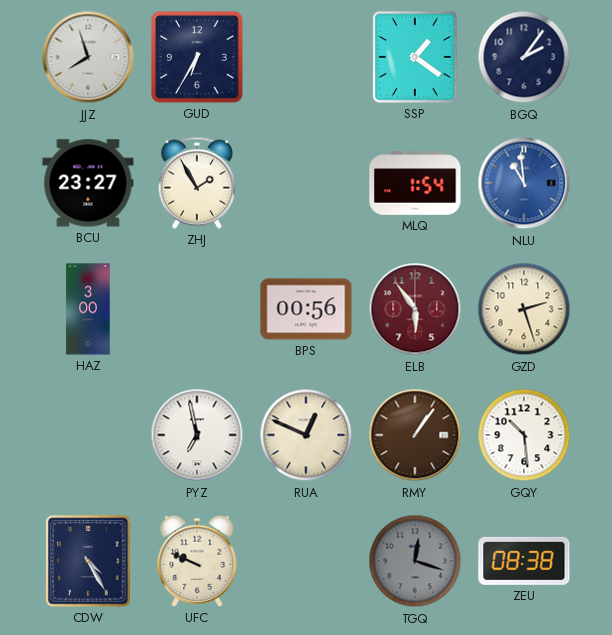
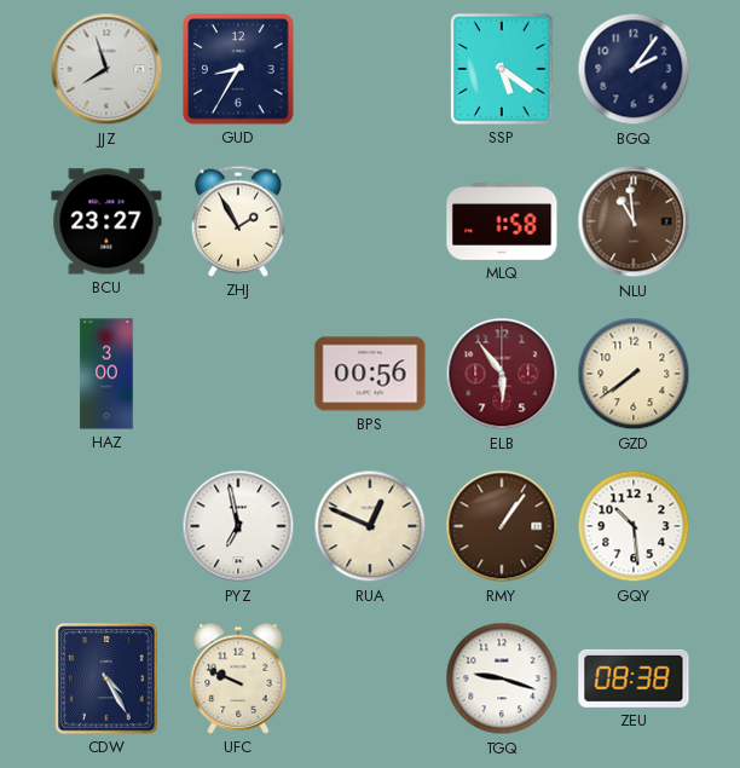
GUD: 6:35 -> 8:35 (238, 69)
SSP: 1:21 -> 5:21 (502, 69)
MLQ: 1:54 -> 1:58 (502, 221)
NLU dial: blue -> brown (634, 221)
GZD: 2:27 -> 7:39 (634, 374)
TGQ: 12:18 -> 9:18 (502, 679)
TGQ dial: grey -> white (502, 679)
